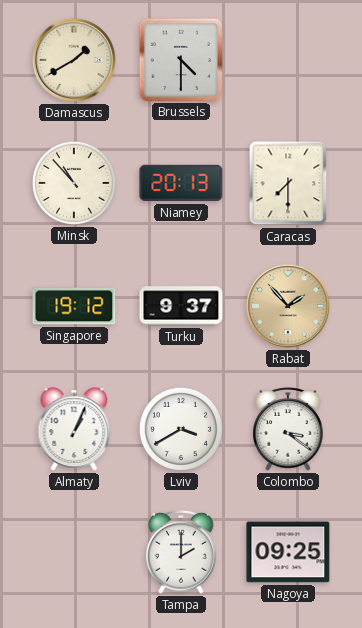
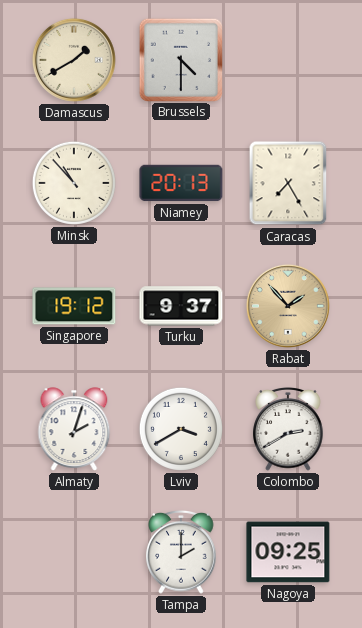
Caracas: 7:30 -> 7:25 (288, 183)
Almaty: 1:04 -> 2:03 (74, 429)
Colombo: 3:21 -> 2:40 (288, 430)
